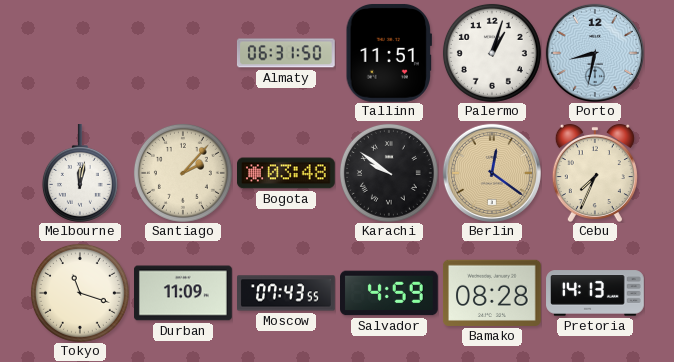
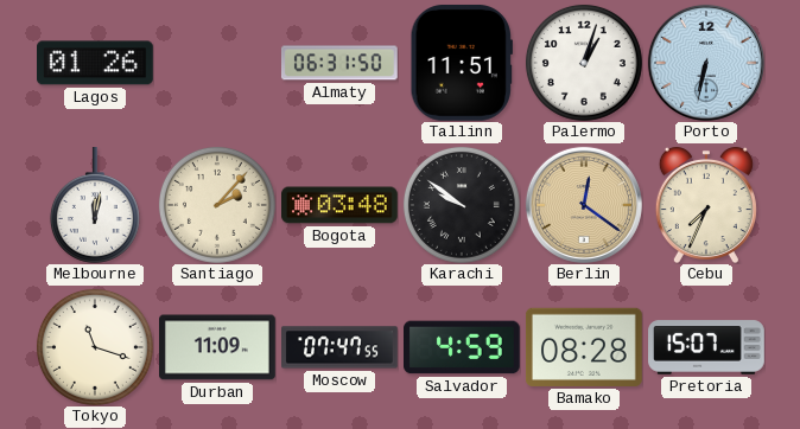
Lagos: none -> 01:26 (96, 63)
Porto: 8:32 -> 6:32 (706, 63)
Moscow: 07:43 -> 07:47 (341, 347)
Pretoria: 14:13 -> 15:07 (706, 347)
